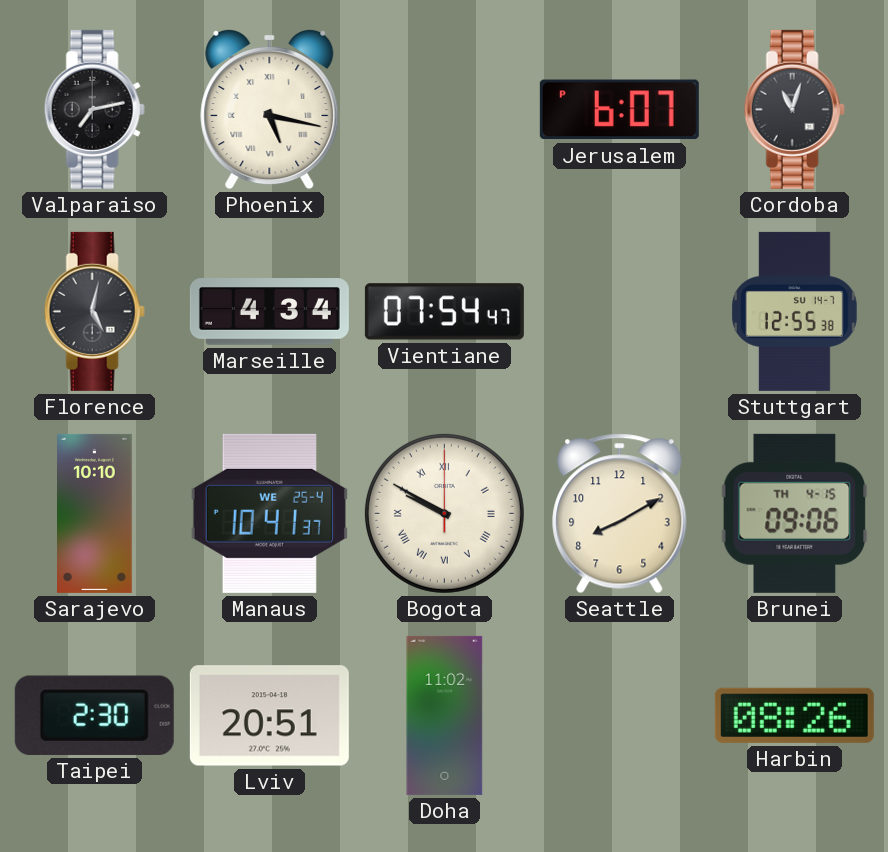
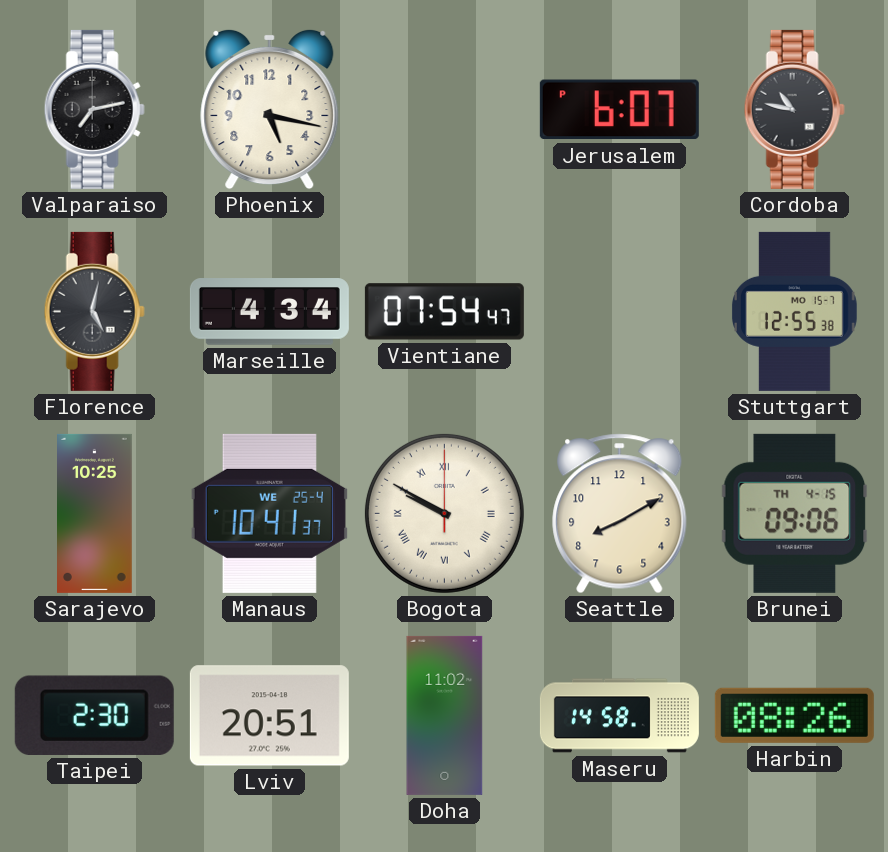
Phoenix numerals: Roman -> Arabic (270, 109)
Cordoba: 11:03 -> 10:47 (794, 109)
Stuttgart date: SU 14-7 -> MO 15-7 (794, 311)
Sarajevo: 10:10 -> 10:25 (95, 513)
Maseru: none -> 14:58 (619, 716)
